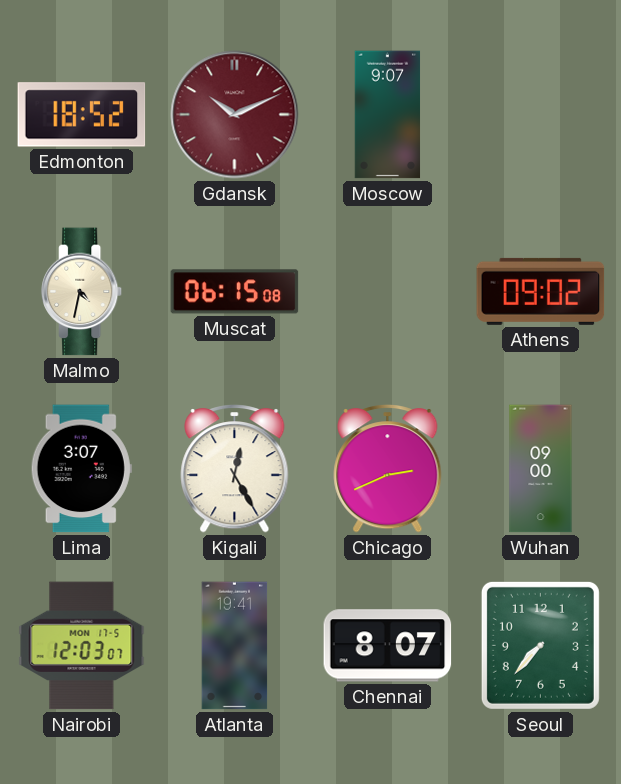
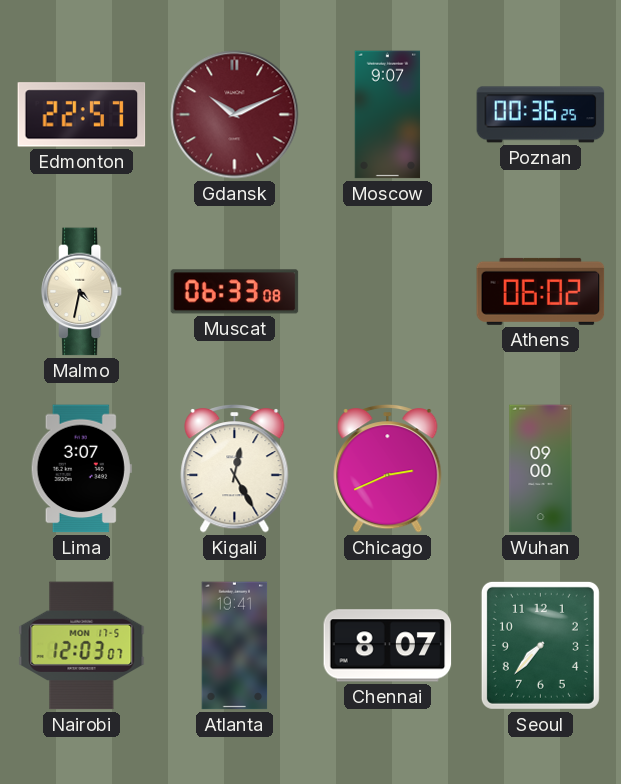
Edmonton: 18:52 -> 22:57 (82, 115)
Poznan: none -> 00:36 (541, 115)
Muscat: 06:15 -> 06:33 (235, 292)
Athens: 09:02 -> 06:02 (541, 291)
